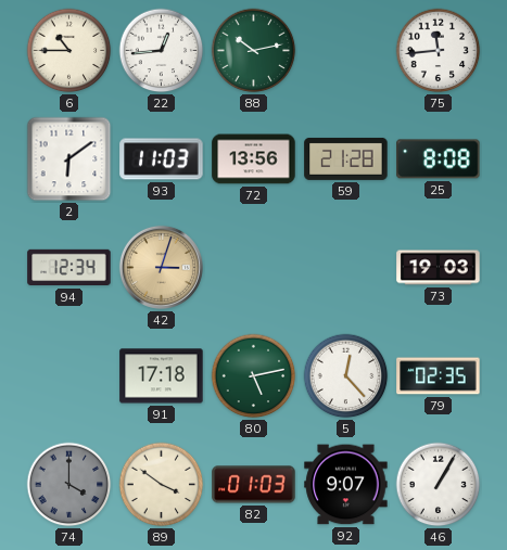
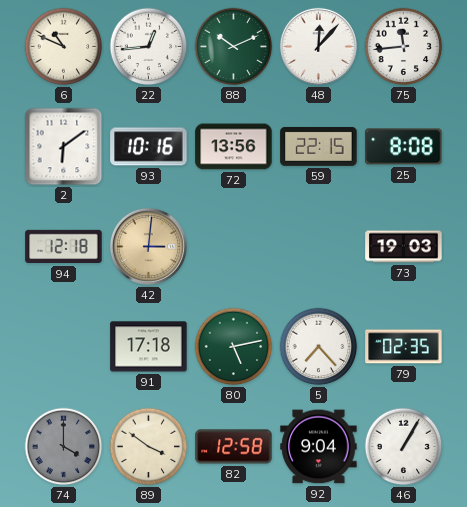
6: 10:45 -> 10:49 (64, 47)
88: 10:13 -> 10:11 (234, 47)
48: none -> 12:07 (318, 46)
93: 11:03 -> 10:16 (149, 147)
59: 21:28 -> 22:15 (319, 146)
94: 12:34 -> 12:18 (64, 247)
42: 3:03 -> 3:01 (148, 246)
5: 12:23 -> 7:23 (319, 347)
82: 01:03 -> 12:58 (234, 447)
92: 9:07 -> 9:04 (319, 447)
